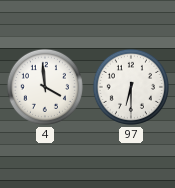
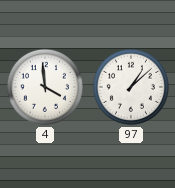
97: 6:30 -> 1:08 (131, 87)
